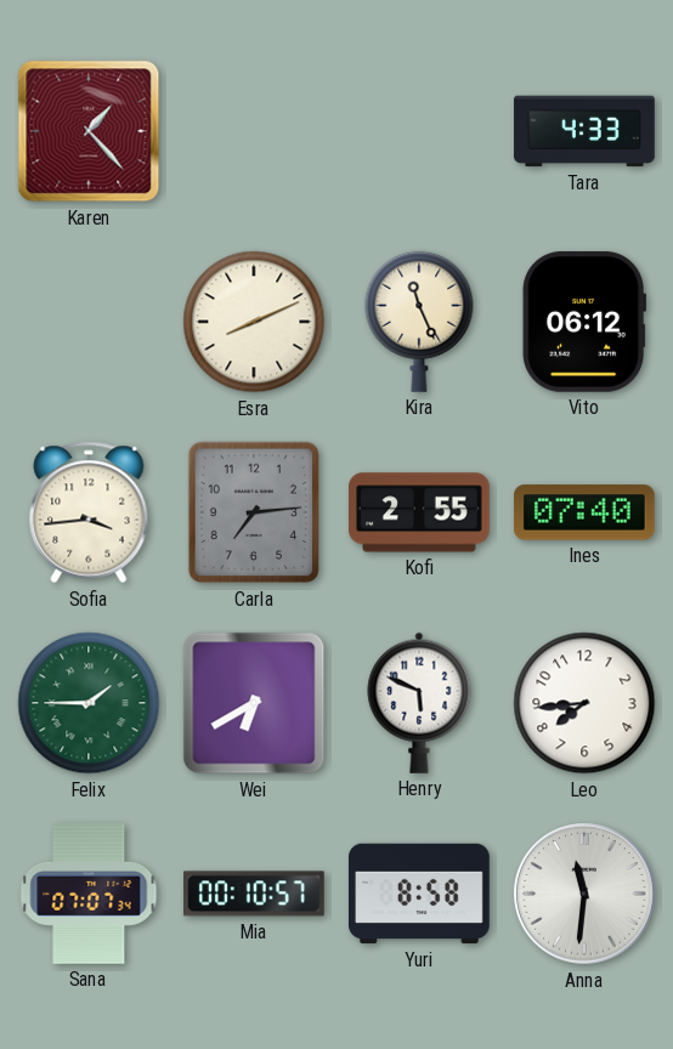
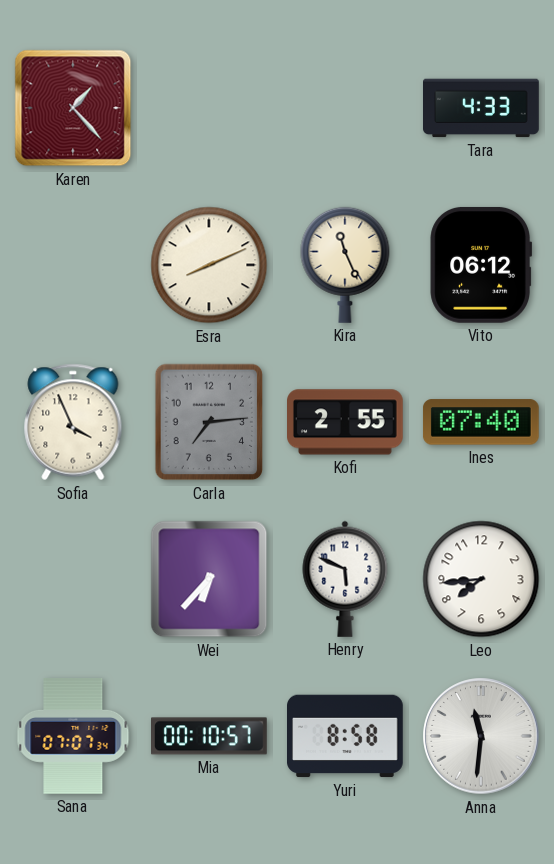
Sofia: 3:44 -> 3:56 (73, 422)
Felix: 1:45 -> none (89, 703)
Wei: 6:40 -> 6:37 (209, 579)
